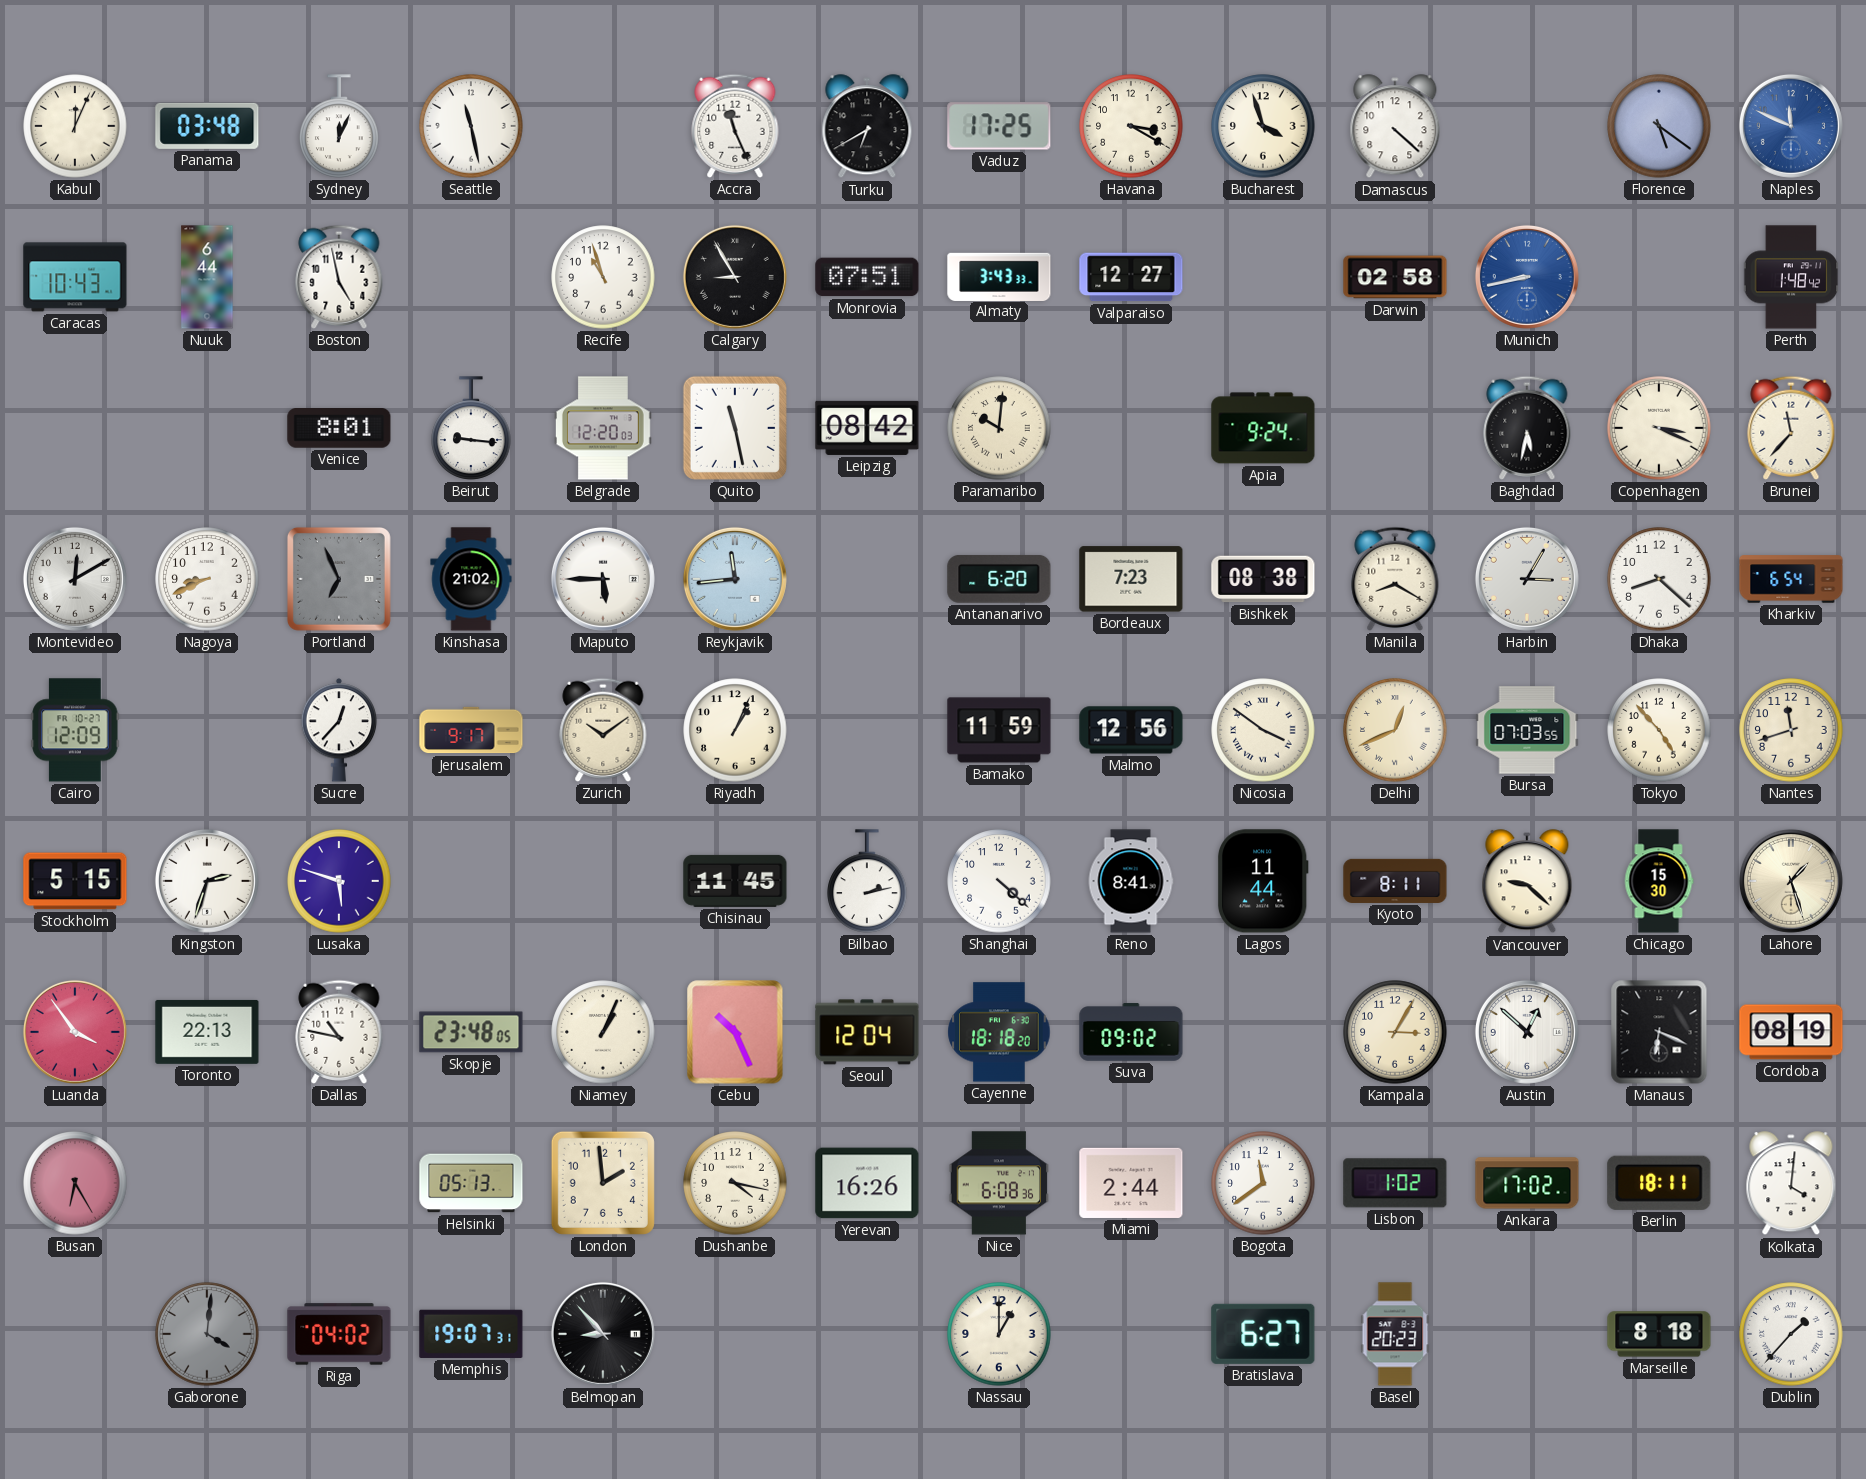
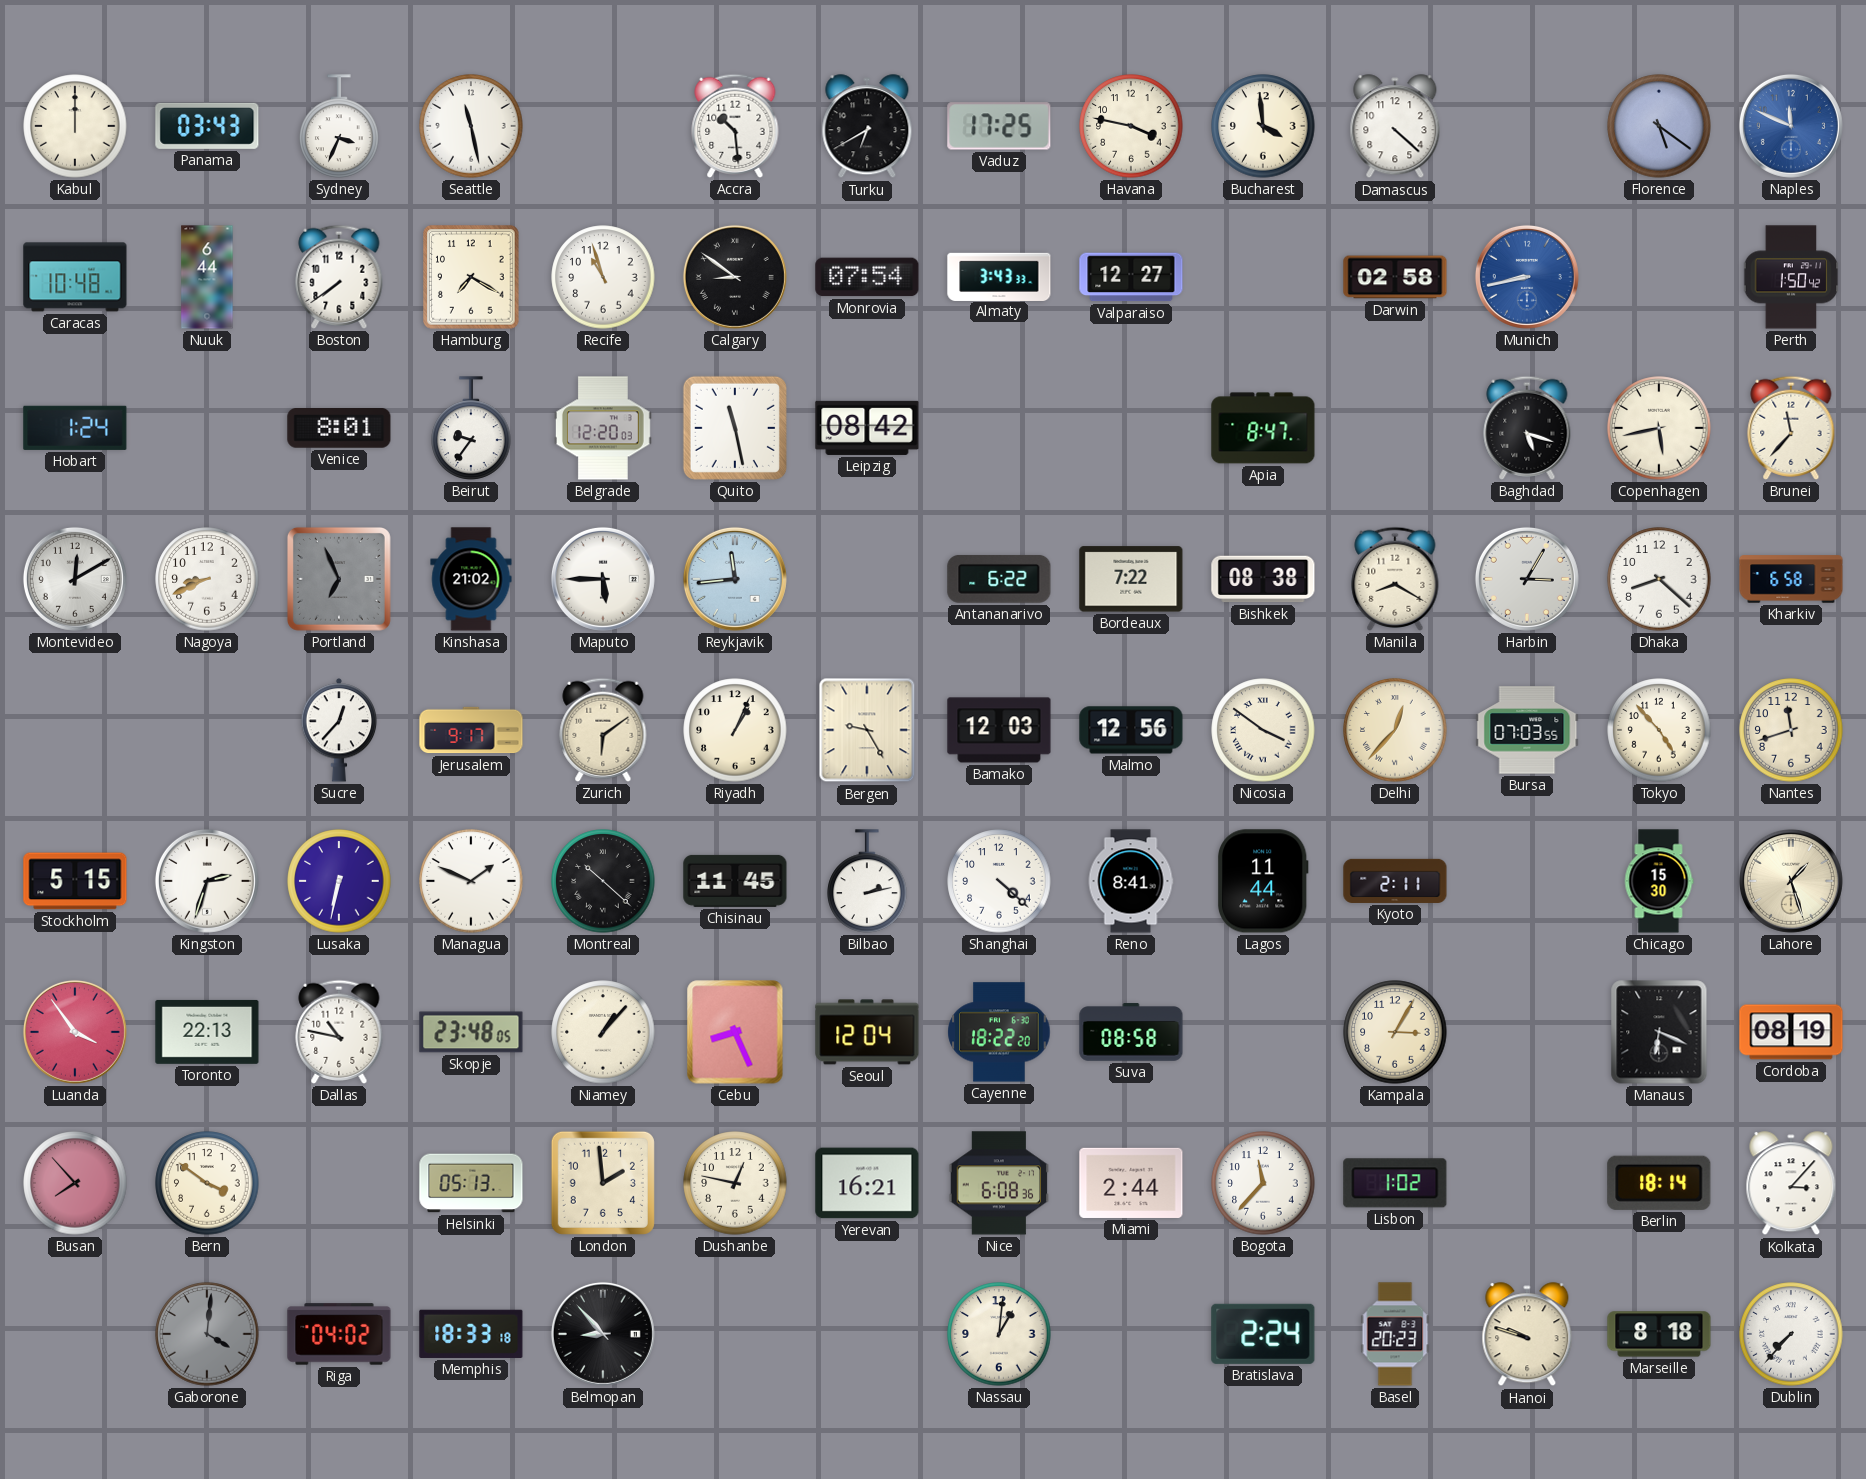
Kabul: 12:04 -> 12:00 (75, 126)
Panama: 03:48 -> 03:43 (207, 126)
Sydney: 12:04 -> 3:34 (339, 126)
Accra: 11:26 -> 10:29 (735, 126)
Havana: 3:20 -> 3:47 (1131, 126)
Bucharest: 3:57 -> 3:59 (1263, 126)
Caracas: 10:43 -> 10:48 (75, 277)
Boston: 4:58 -> 7:39 (339, 277)
Hamburg: none -> 7:20 (471, 277)
Calgary: 8:55 -> 8:51 (735, 277)
Monrovia: 07:51 -> 07:54 (867, 277)
Perth: 1:48 -> 1:50 (1791, 277)
Hobart: none -> 1:24 (75, 428)
Beirut: 9:16 -> 9:36 (471, 428)
Paramaribo: 10:01 -> none (999, 428)
Apia: 9:24 -> 8:47 (1263, 428)
Baghdad: 5:32 -> 5:18 (1527, 428)
Copenhagen: 3:19 -> 5:43 (1659, 428)
Antananarivo: 6:20 -> 6:22 (999, 579)
Bordeaux: 7:23 -> 7:22 (1131, 579)
Kharkiv: 6:54 -> 6:58 (1791, 579)
Cairo: 12:09 -> none (75, 730)
Zurich: 10:09 -> 6:09 (603, 730)
Bergen: none -> 9:25 (867, 730)
Bamako: 11:59 -> 12:03 (999, 730)
Delhi: 12:41 -> 12:37 (1395, 730)
Lusaka: 5:48 -> 6:32 (339, 881)
Managua: none -> 1:49 (471, 881)
Montreal: none -> 10:22 (603, 881)
Kyoto: 8:11 -> 2:11 (1395, 881)
Vancouver: 9:22 -> none (1527, 882)
Niamey: 1:04 -> 1:07 (603, 1032)
Cebu: 10:26 -> 8:26 (735, 1032)
Cayenne: 18:18 -> 18:22 (999, 1032)
Suva: 09:02 -> 08:58 (1131, 1032)
Austin: 12:52 -> none (1527, 1032)
Busan: 6:25 -> 7:53 (75, 1183)
Bern: none -> 3:51 (207, 1183)
Dushanbe: 4:17 -> 12:47 (735, 1183)
Yerevan: 16:26 -> 16:21 (867, 1183)
Bogota: 11:39 -> 11:37 (1263, 1183)
Ankara: 17:02 -> none (1527, 1183)
Berlin: 18:11 -> 18:14 (1659, 1183)
Kolkata: 4:01 -> 3:07 (1791, 1184)
Memphis: 19:07 -> 18:33 (471, 1334)
Nassau: 1:00 -> 1:01 (999, 1334)
Bratislava: 6:27 -> 2:24 (1263, 1334)
Hanoi: none -> 9:48 (1527, 1335)
Dublin: 1:37 -> 7:37 (1791, 1334)
